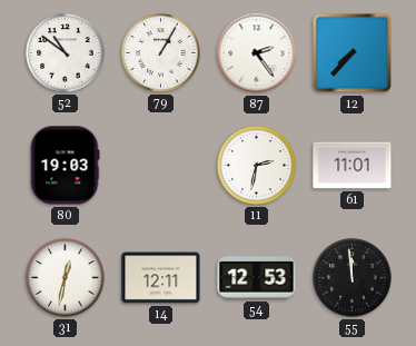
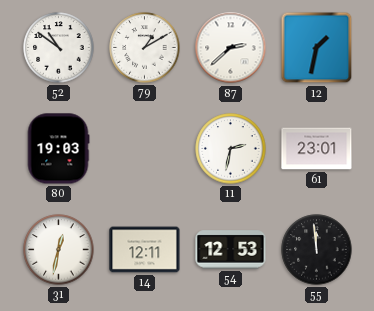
79: 1:05 -> 1:10 (145, 48)
87: 2:24 -> 2:38 (231, 48)
12: 7:37 -> 1:32 (317, 48)
61: 11:01 -> 23:01 (317, 149)
